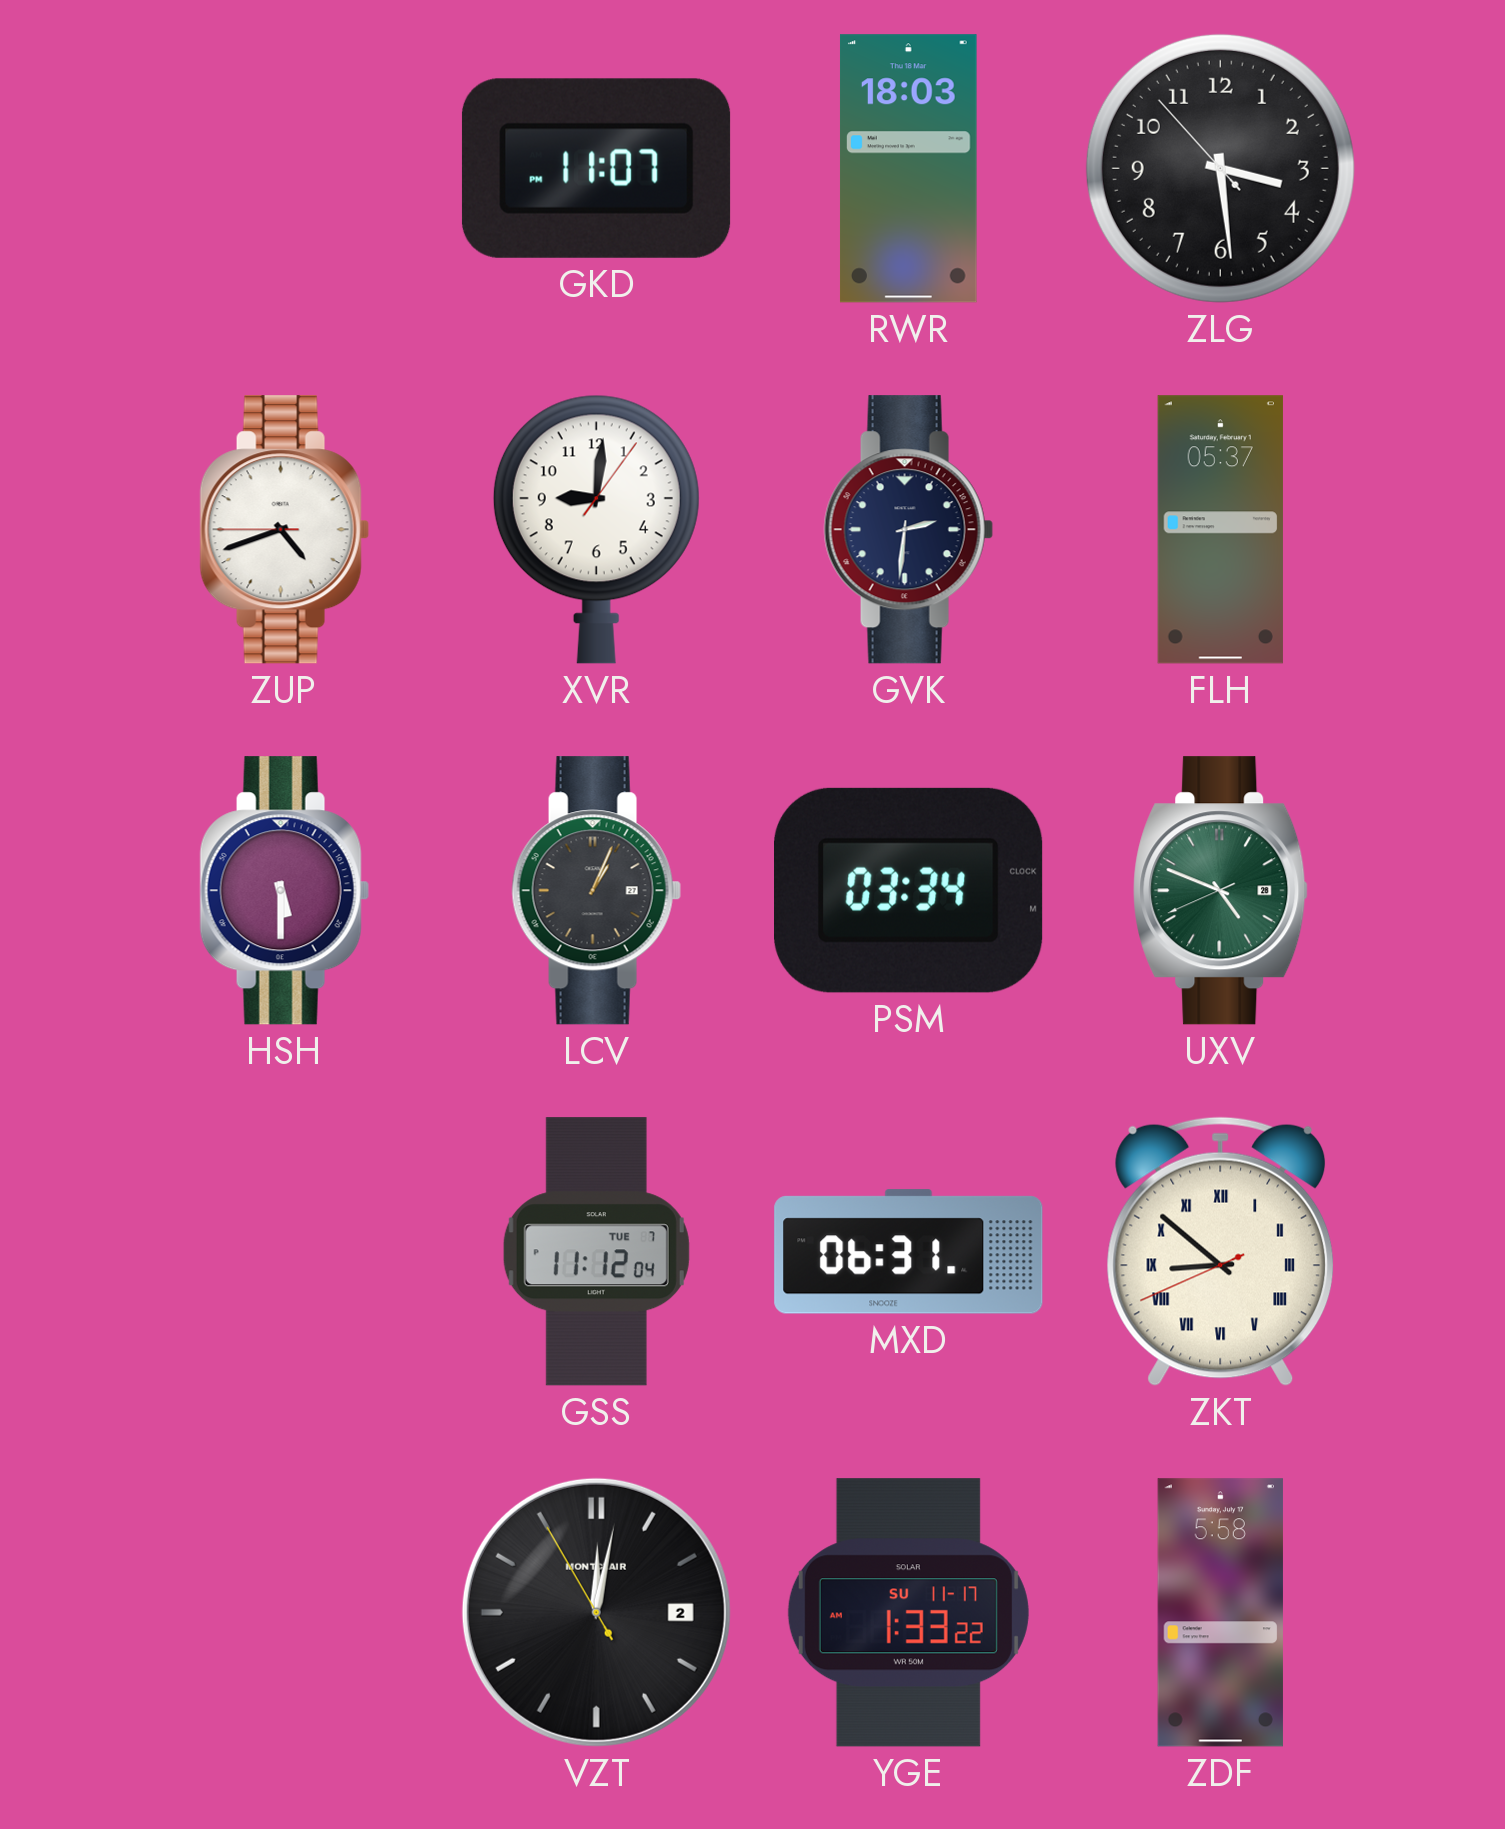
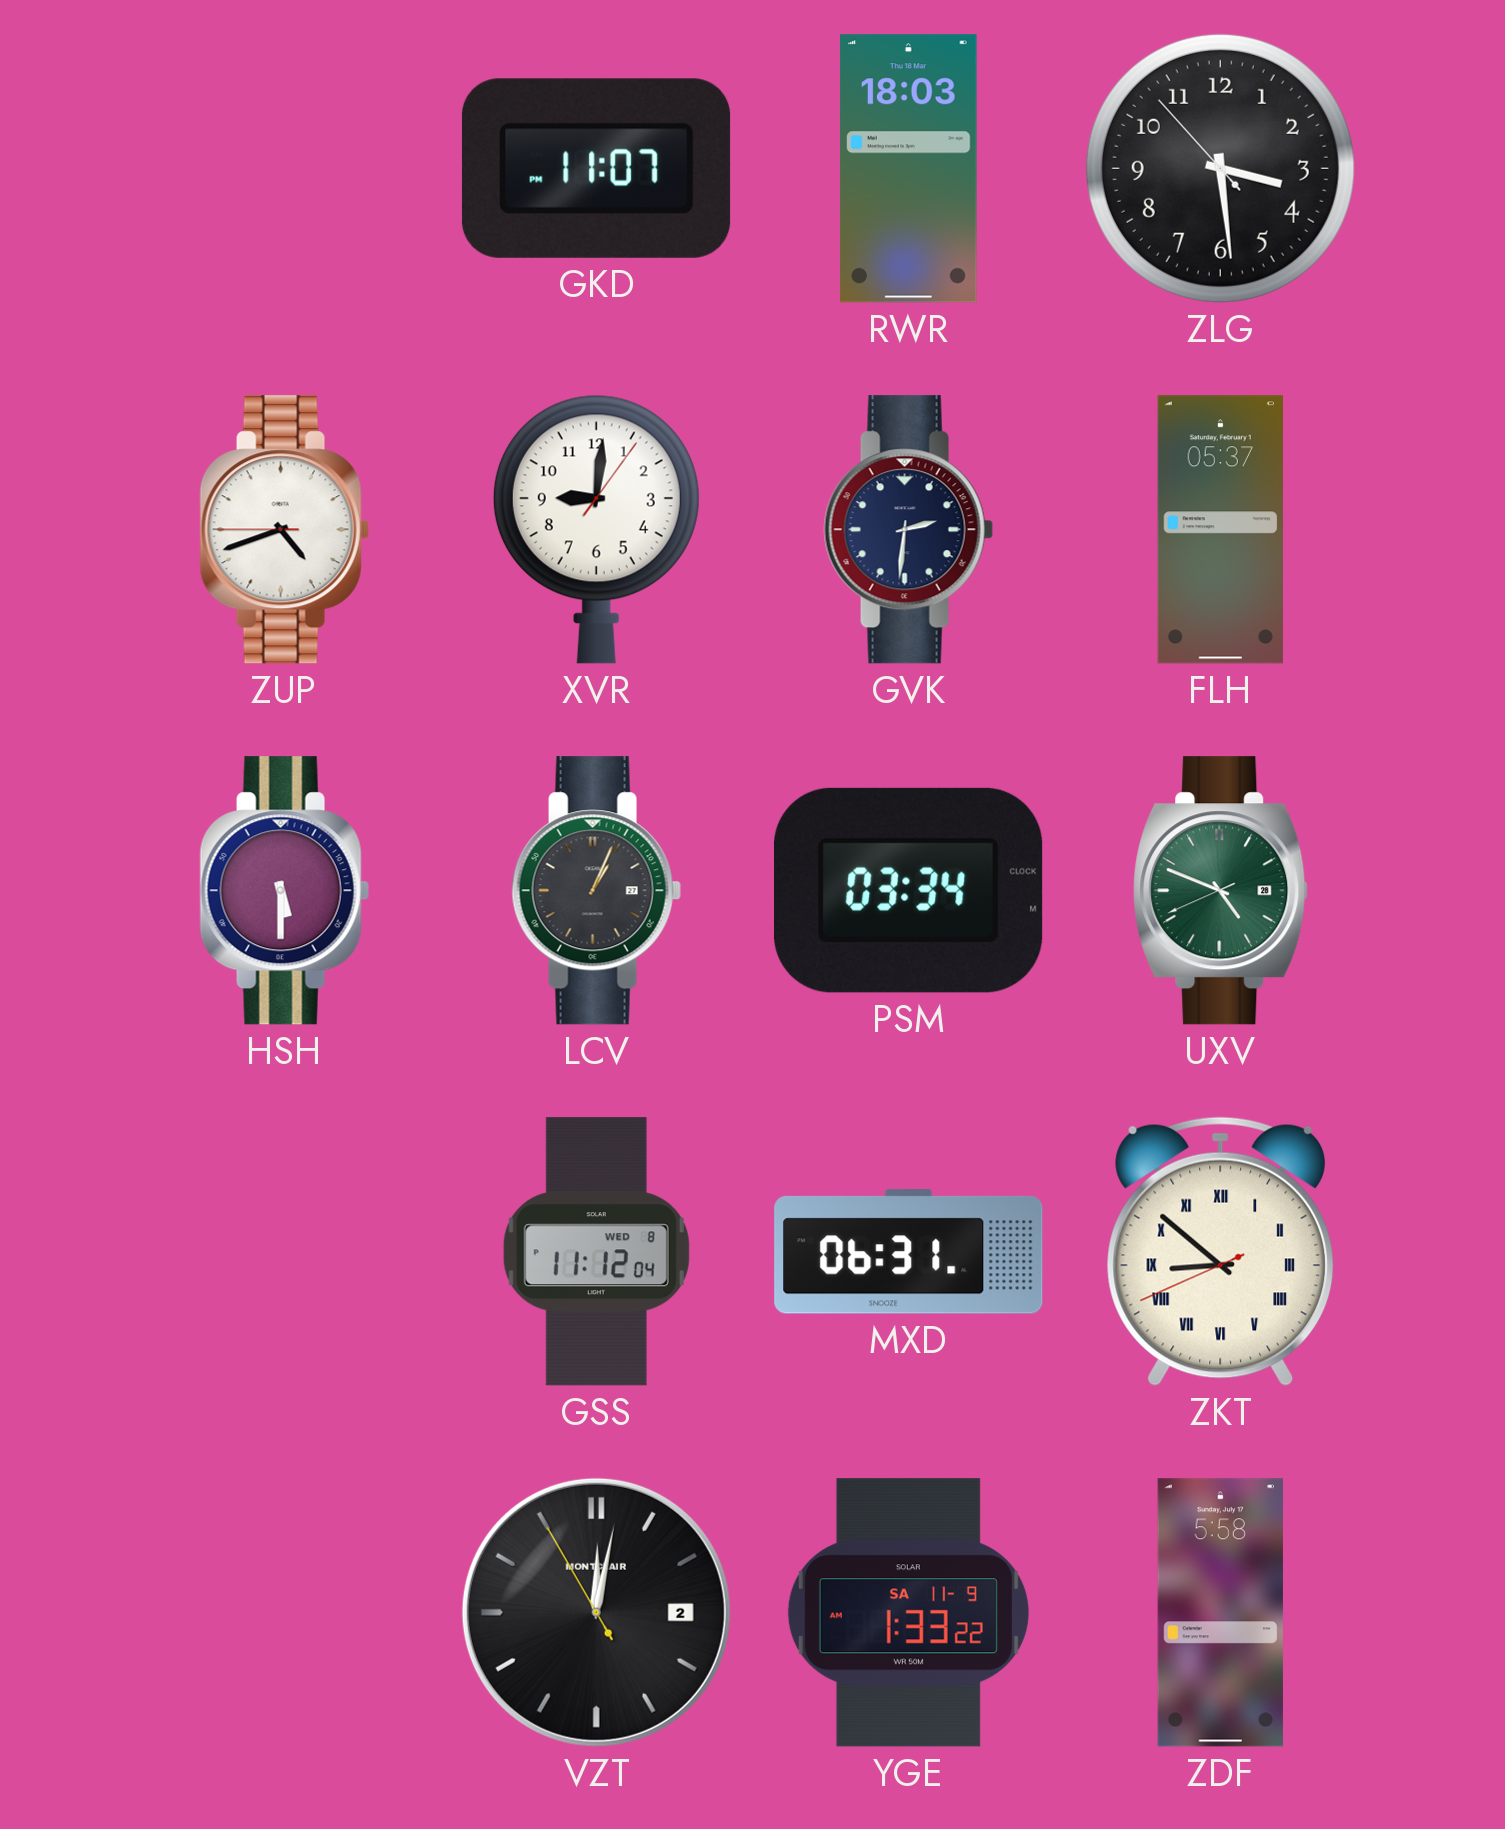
GSS date: TUE 7 -> WED 8 (596, 1252)
YGE date: SU 11-17 -> SA 11-9 (908, 1613)
